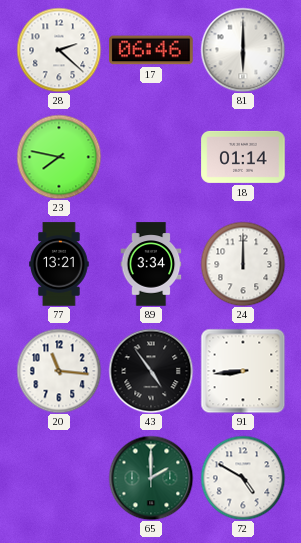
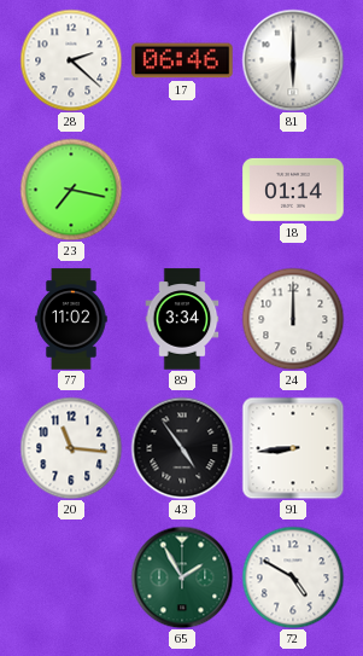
23: 7:47 -> 7:17 (71, 190)
77: 13:21 -> 11:02 (71, 319)
65: 2:00 -> 1:55 (182, 577)
